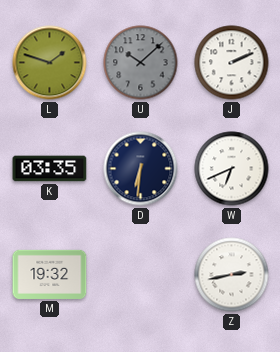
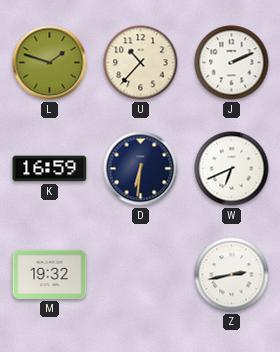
U: 10:08 -> 10:37 (141, 63)
U dial: grey -> cream (141, 63)
K: 03:35 -> 16:59 (50, 169)
